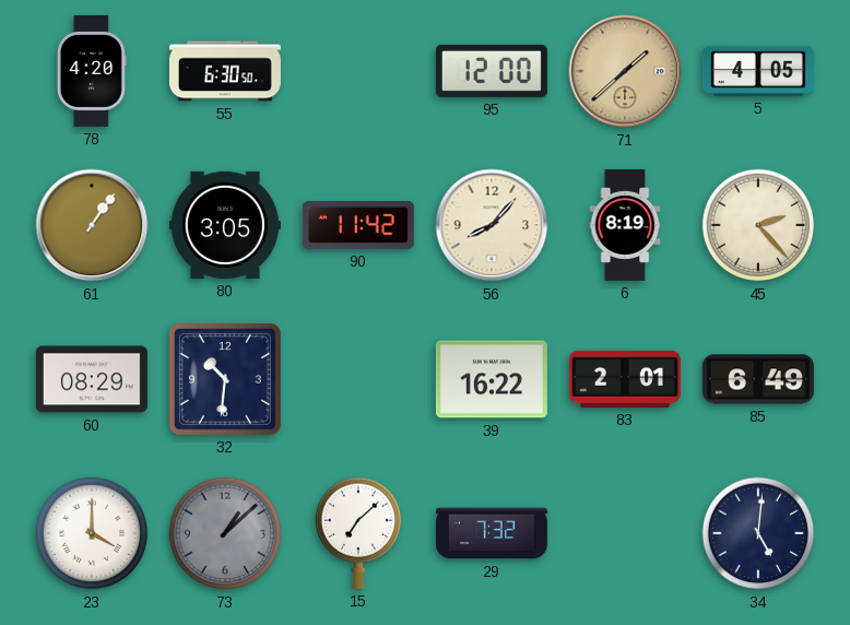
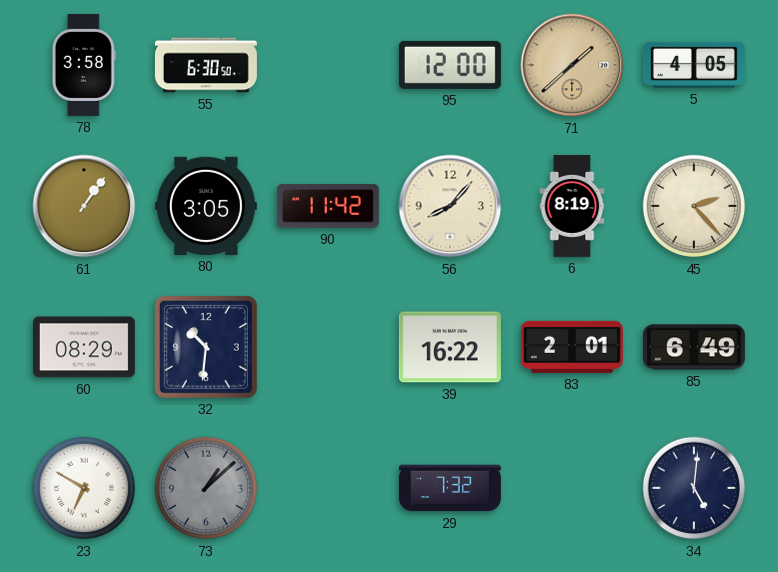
78: 4:20 -> 3:58 (84, 65)
23: 4:00 -> 6:50 (84, 488)
15: 7:08 -> none (357, 533)
